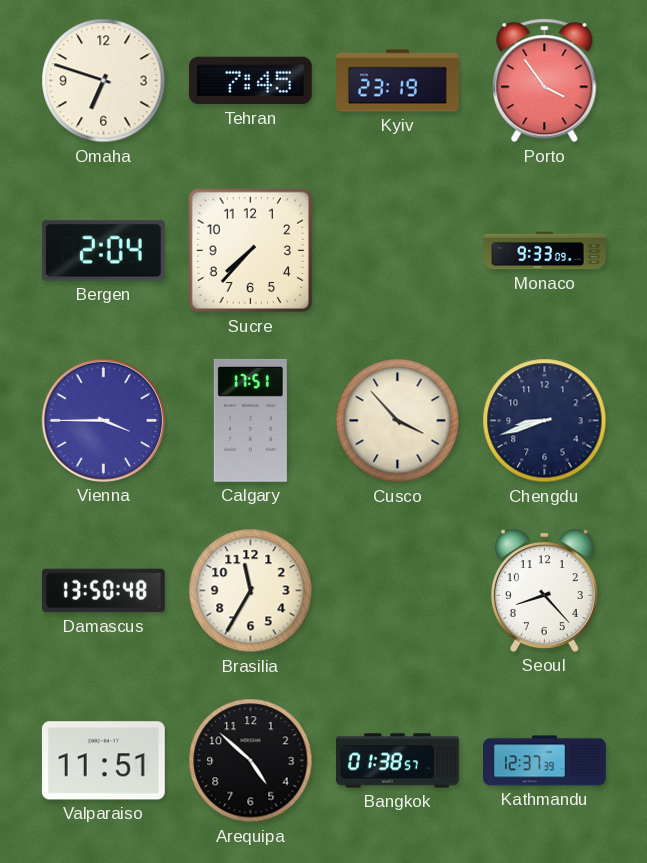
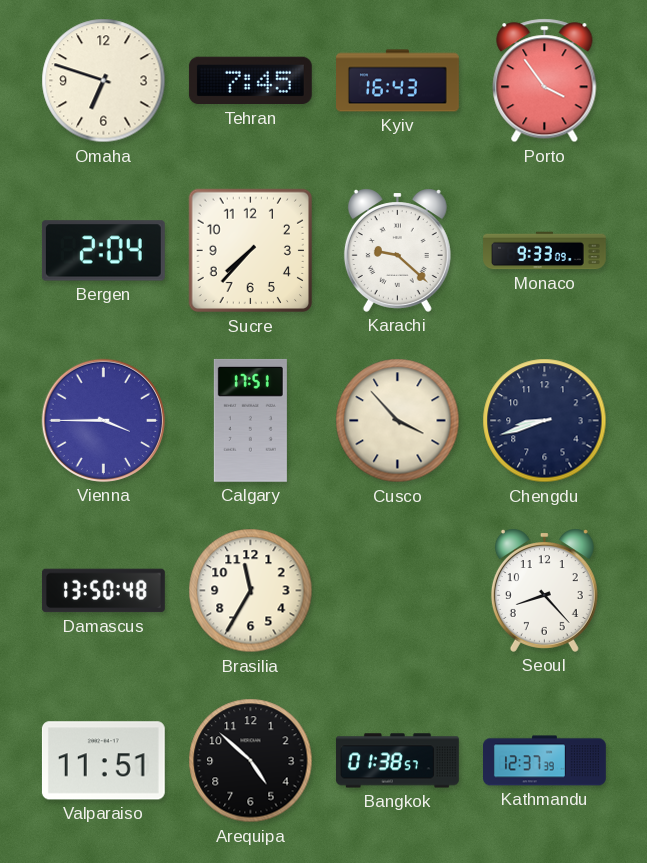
Kyiv: 23:19 -> 16:43 (398, 81)
Karachi: none -> 9:22 (397, 250)
